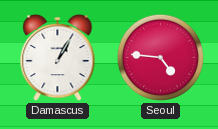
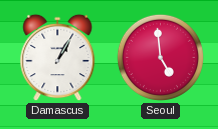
Seoul: 4:46 -> 4:59 (160, 57)
